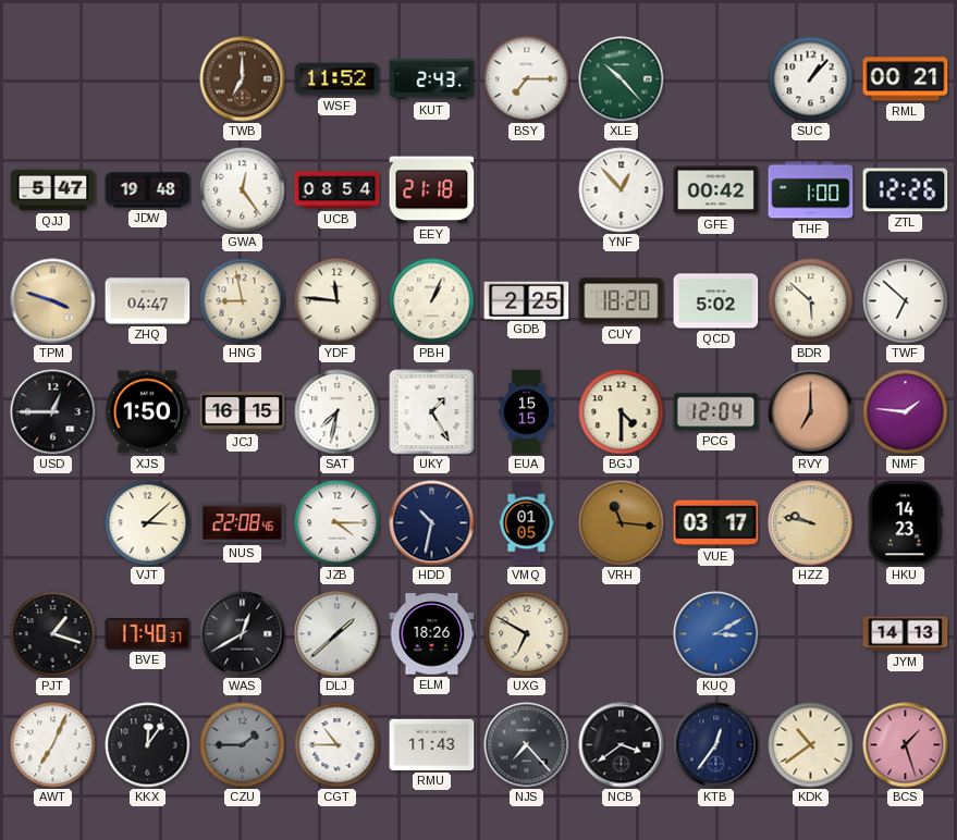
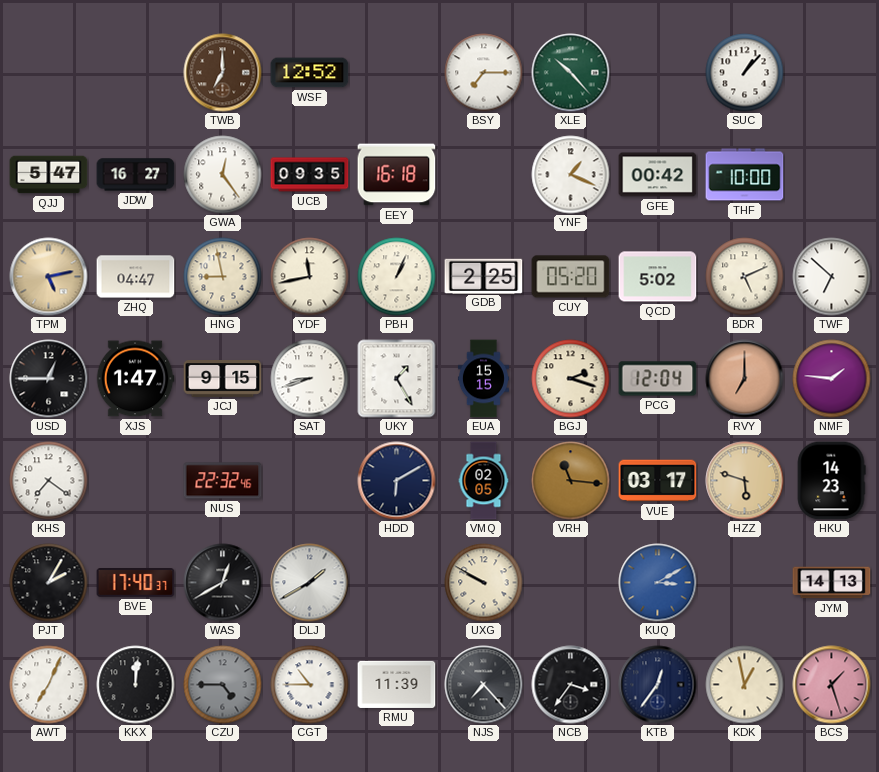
WSF: 11:52 -> 12:52 (310, 73)
KUT: 2:43 -> none (432, 79)
RML: 00:21 -> none (906, 79)
JDW: 19:48 -> 16:27 (136, 175)
UCB: 08:54 -> 09:35 (310, 175)
EEY: 21:18 -> 16:18 (397, 175)
YNF: 12:53 -> 1:19 (571, 175)
THF: 1:00 -> 10:00 (745, 175)
ZTL: 12:26 -> none (906, 190)
TPM: 3:48 -> 5:13 (49, 277)
YDF: 11:46 -> 11:43 (310, 277)
CUY: 18:20 -> 05:20 (571, 277)
BDR: 5:52 -> 5:11 (745, 277)
XJS: 1:50 -> 1:47 (135, 379)
JCJ: 16:15 -> 9:15 (223, 379)
SAT: 7:32 -> 8:42 (310, 379)
BGJ: 4:30 -> 2:18 (571, 379)
KHS: none -> 7:21 (49, 481)
VJT: 3:08 -> none (148, 523)
NUS: 22:08 -> 22:32 (223, 481)
JZB: 4:15 -> none (338, 523)
HDD: 10:32 -> 6:10 (397, 481)
VMQ: 01:05 -> 02:05 (484, 481)
HZZ: 9:47 -> 5:48 (745, 481)
PJT: 1:18 -> 2:05 (49, 583)
DLJ: 1:38 -> 1:40 (310, 583)
ELM: 18:26 -> none (432, 634)
UXG: 6:50 -> 9:50 (484, 583)
KKX: 12:06 -> 12:01 (136, 685)
CZU: 1:45 -> 4:45 (223, 685)
RMU: 11:43 -> 11:39 (397, 684)
NCB: 3:39 -> 3:36 (571, 685)
KDK: 10:39 -> 12:58 (745, 685)
